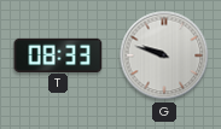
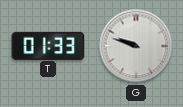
T: 08:33 -> 01:33 (48, 45)
